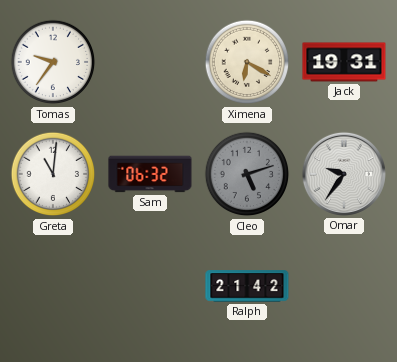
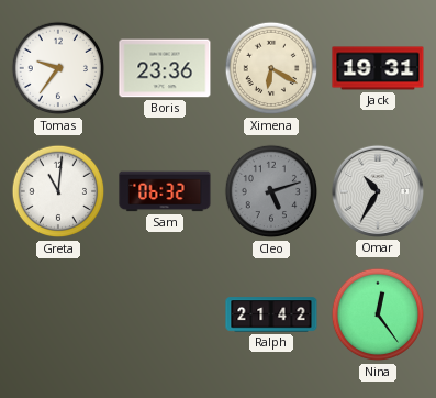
Boris: none -> 23:36 (165, 68)
Omar: 9:36 -> 10:35 (378, 191)
Nina: none -> 12:24 (378, 314)
